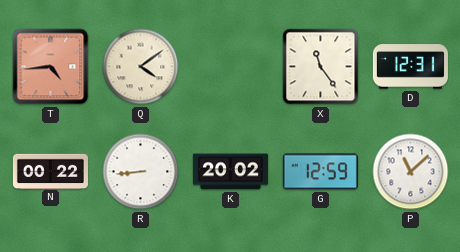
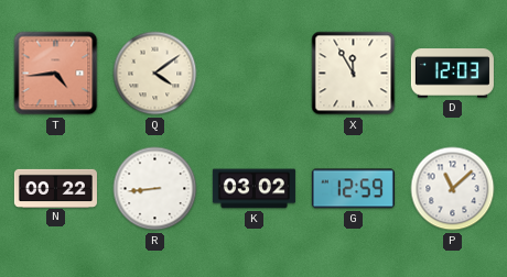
X: 11:24 -> 11:55 (354, 74)
D: 12:31 -> 12:03 (452, 74)
K: 20:02 -> 03:02 (253, 189)
